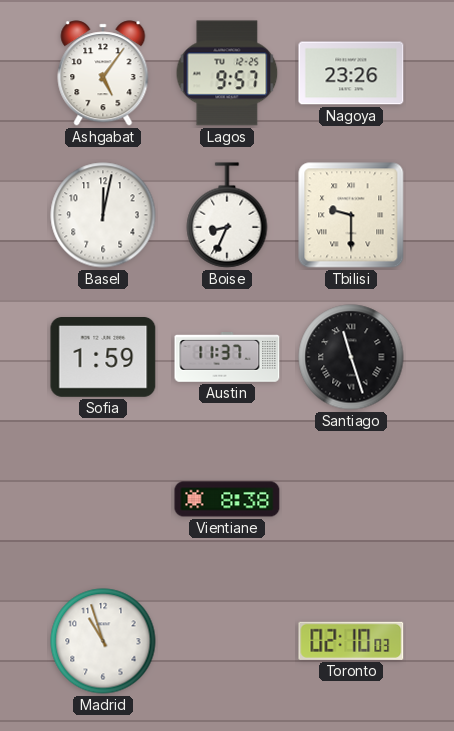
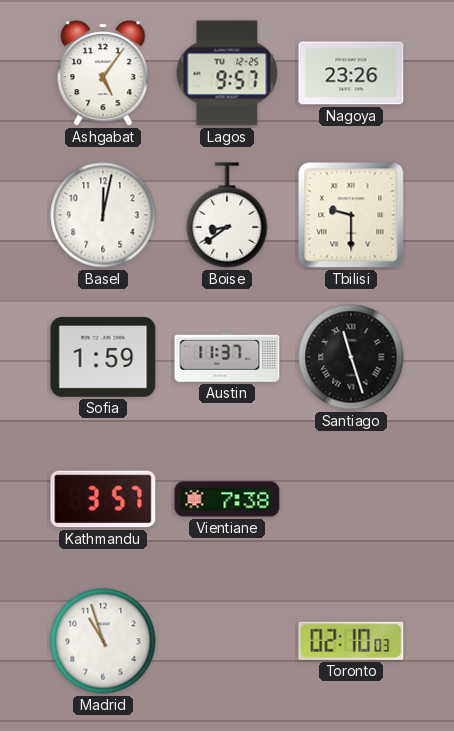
Boise: 8:34 -> 8:39 (227, 215)
Kathmandu: none -> 3:57 (103, 499)
Vientiane: 8:38 -> 7:38 (227, 499)
